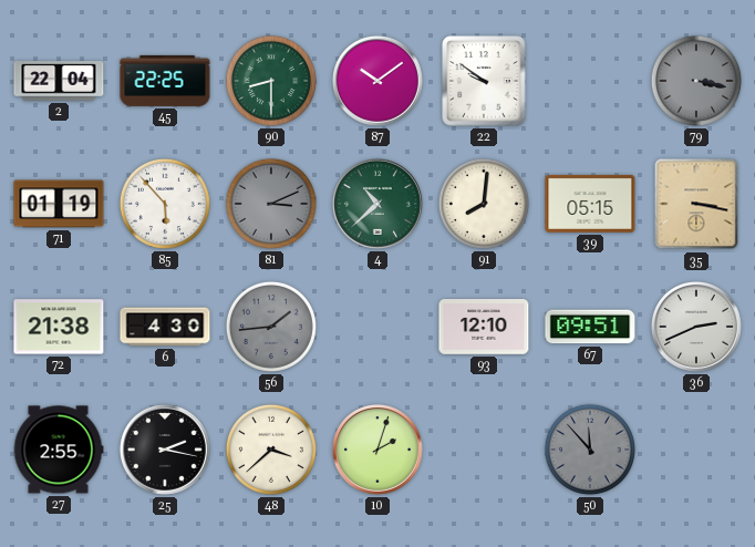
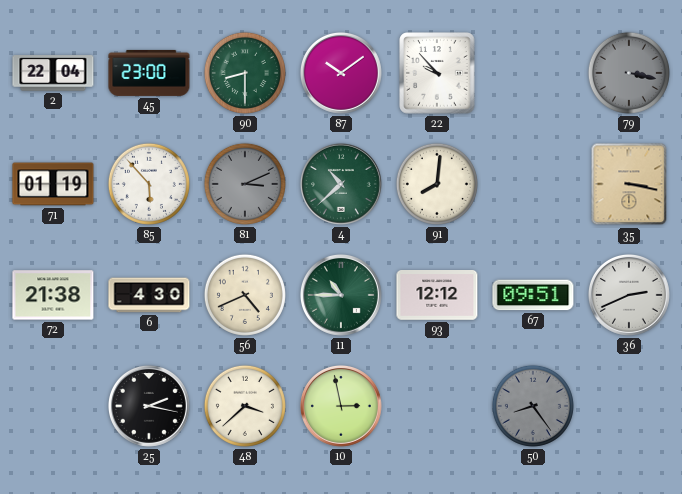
45: 22:25 -> 23:00 (149, 73)
22: 9:51 -> 9:53 (437, 73)
39: 05:15 -> none (590, 204)
56: 1:44 -> 4:41 (245, 295)
56 dial: grey -> cream (245, 295)
11: none -> 10:45 (341, 295)
93: 12:10 -> 12:12 (437, 296)
27: 2:55 -> none (59, 450)
10: 2:03 -> 2:58 (341, 406)
50: 11:53 -> 8:24 (533, 406)
